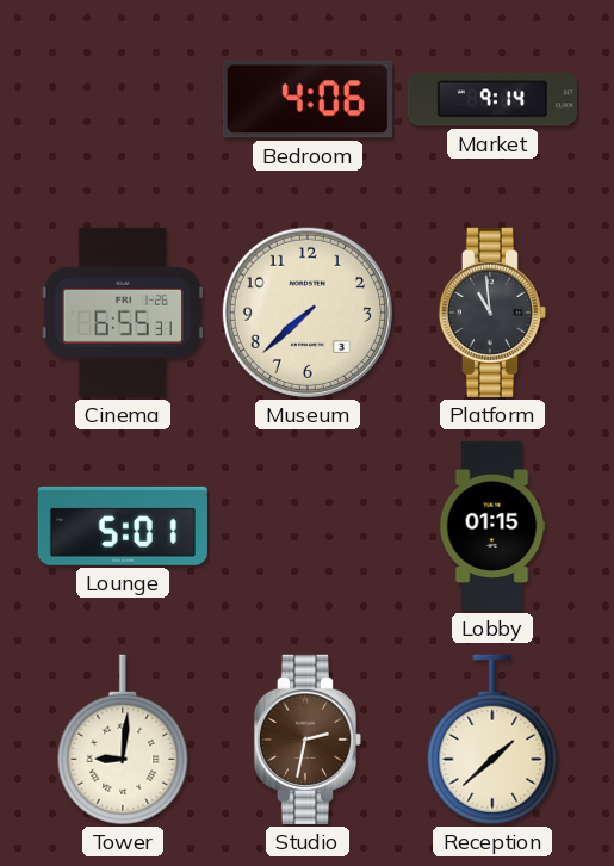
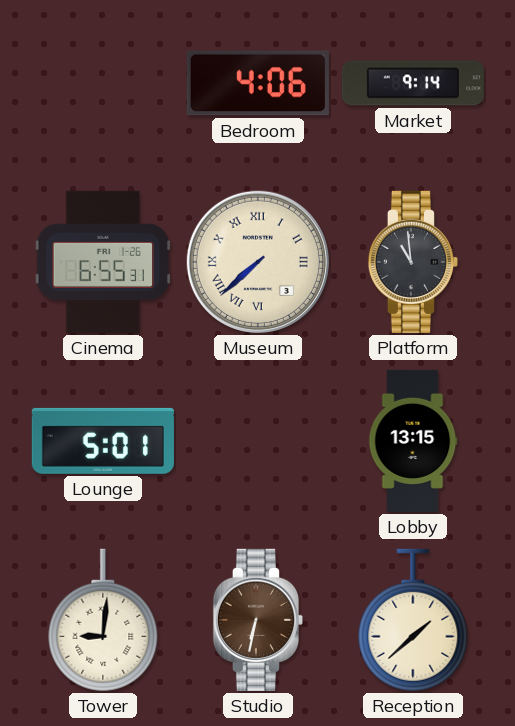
Museum numerals: Arabic -> Roman (258, 262)
Lobby: 01:15 -> 13:15 (413, 441)
Studio: 2:32 -> 6:32 (258, 620)
